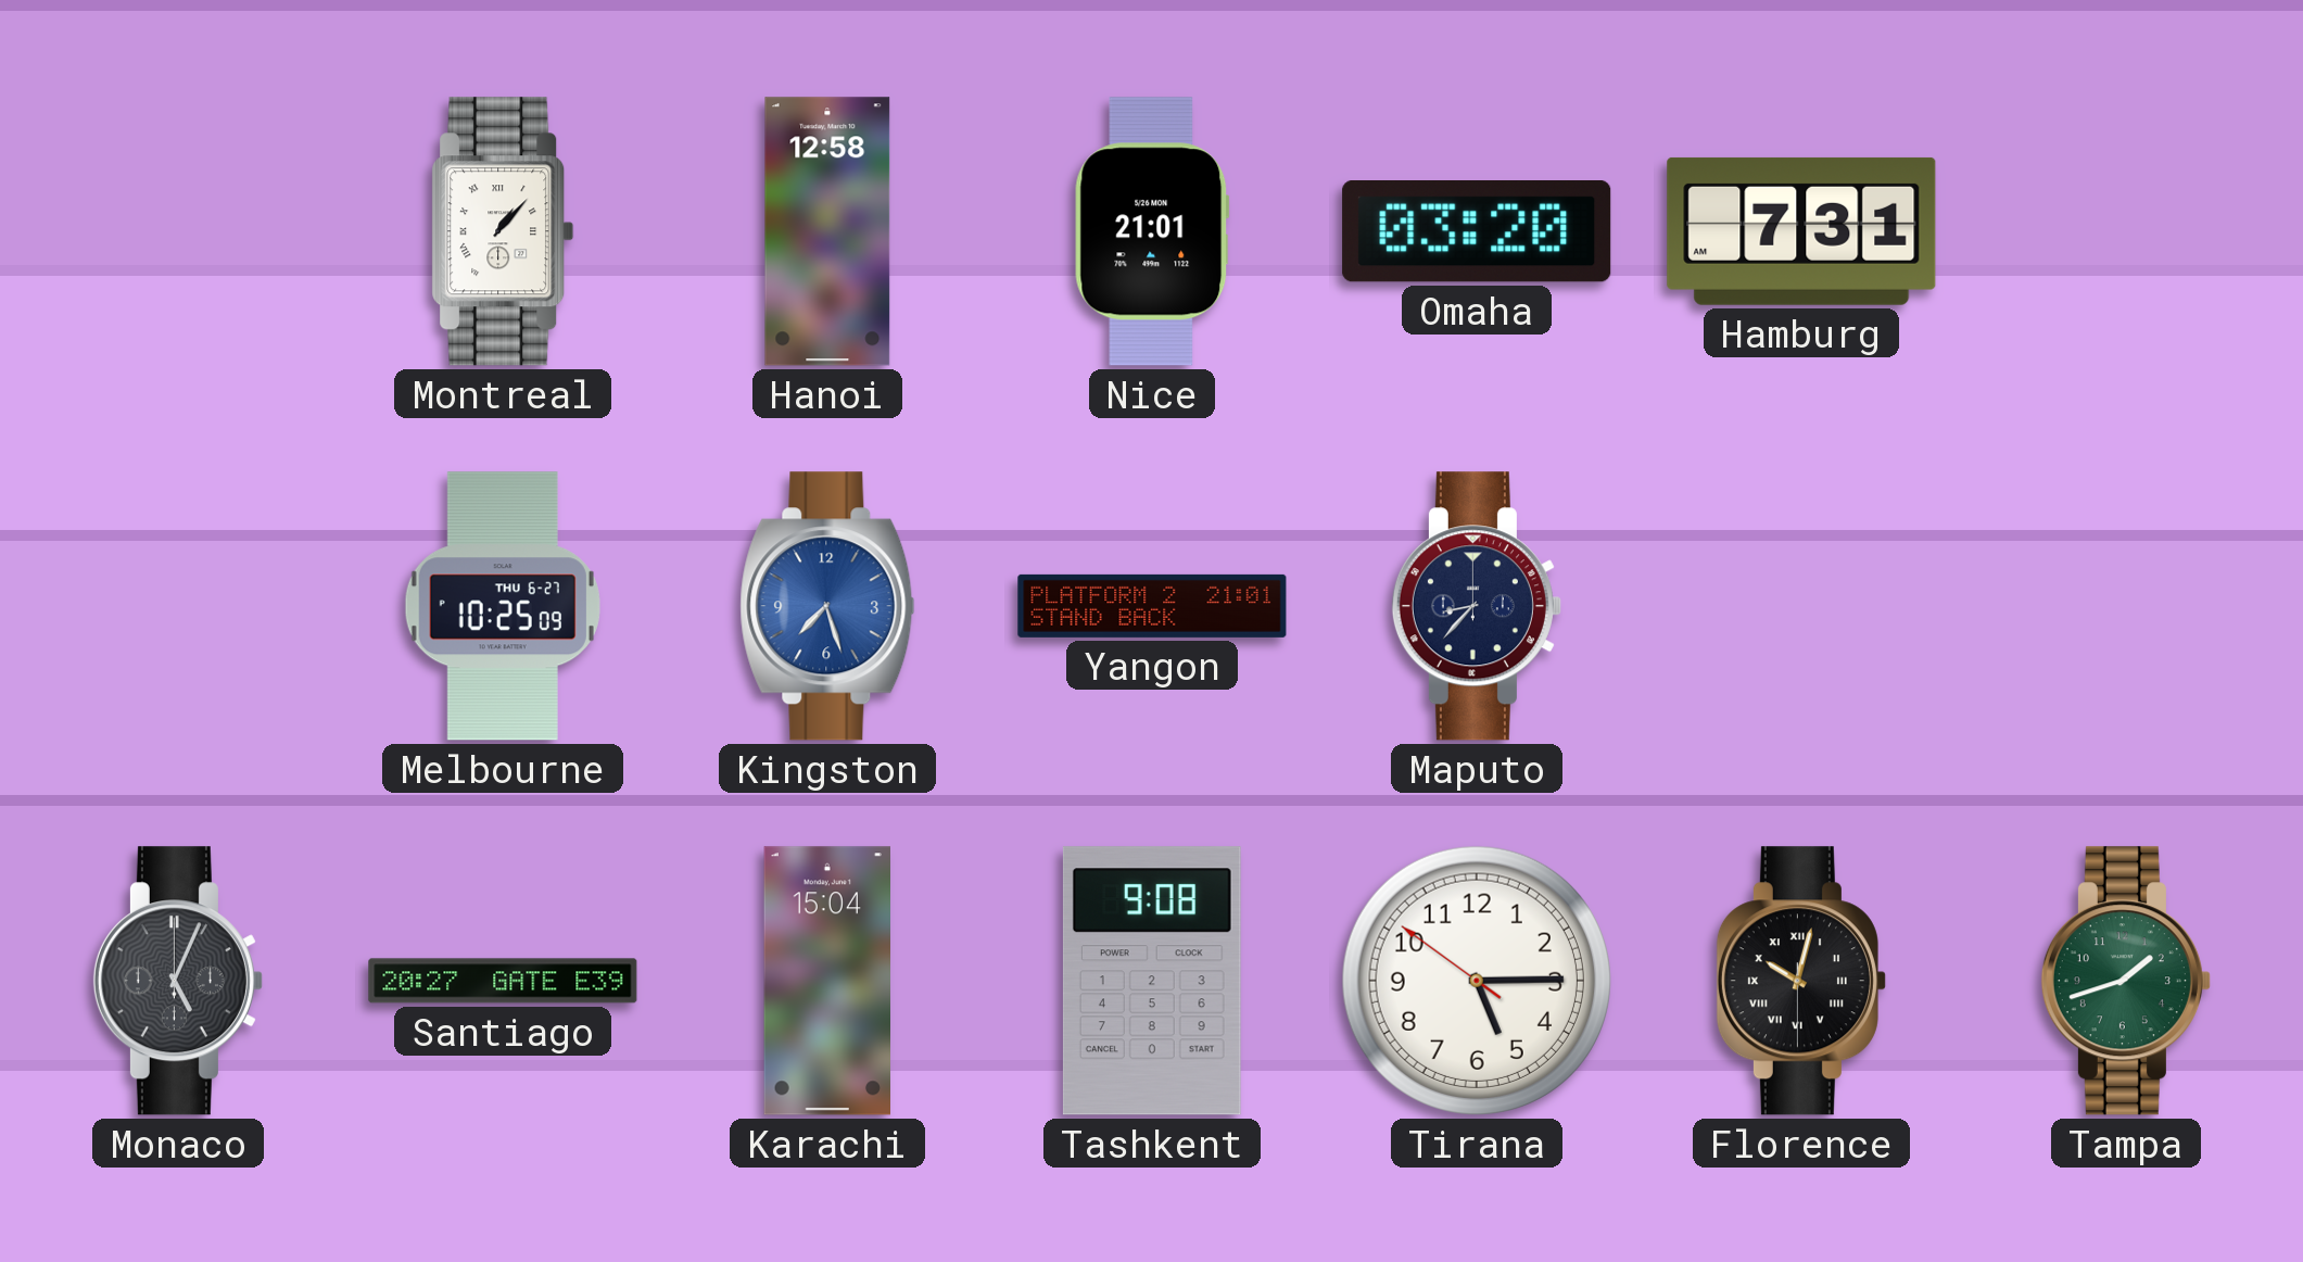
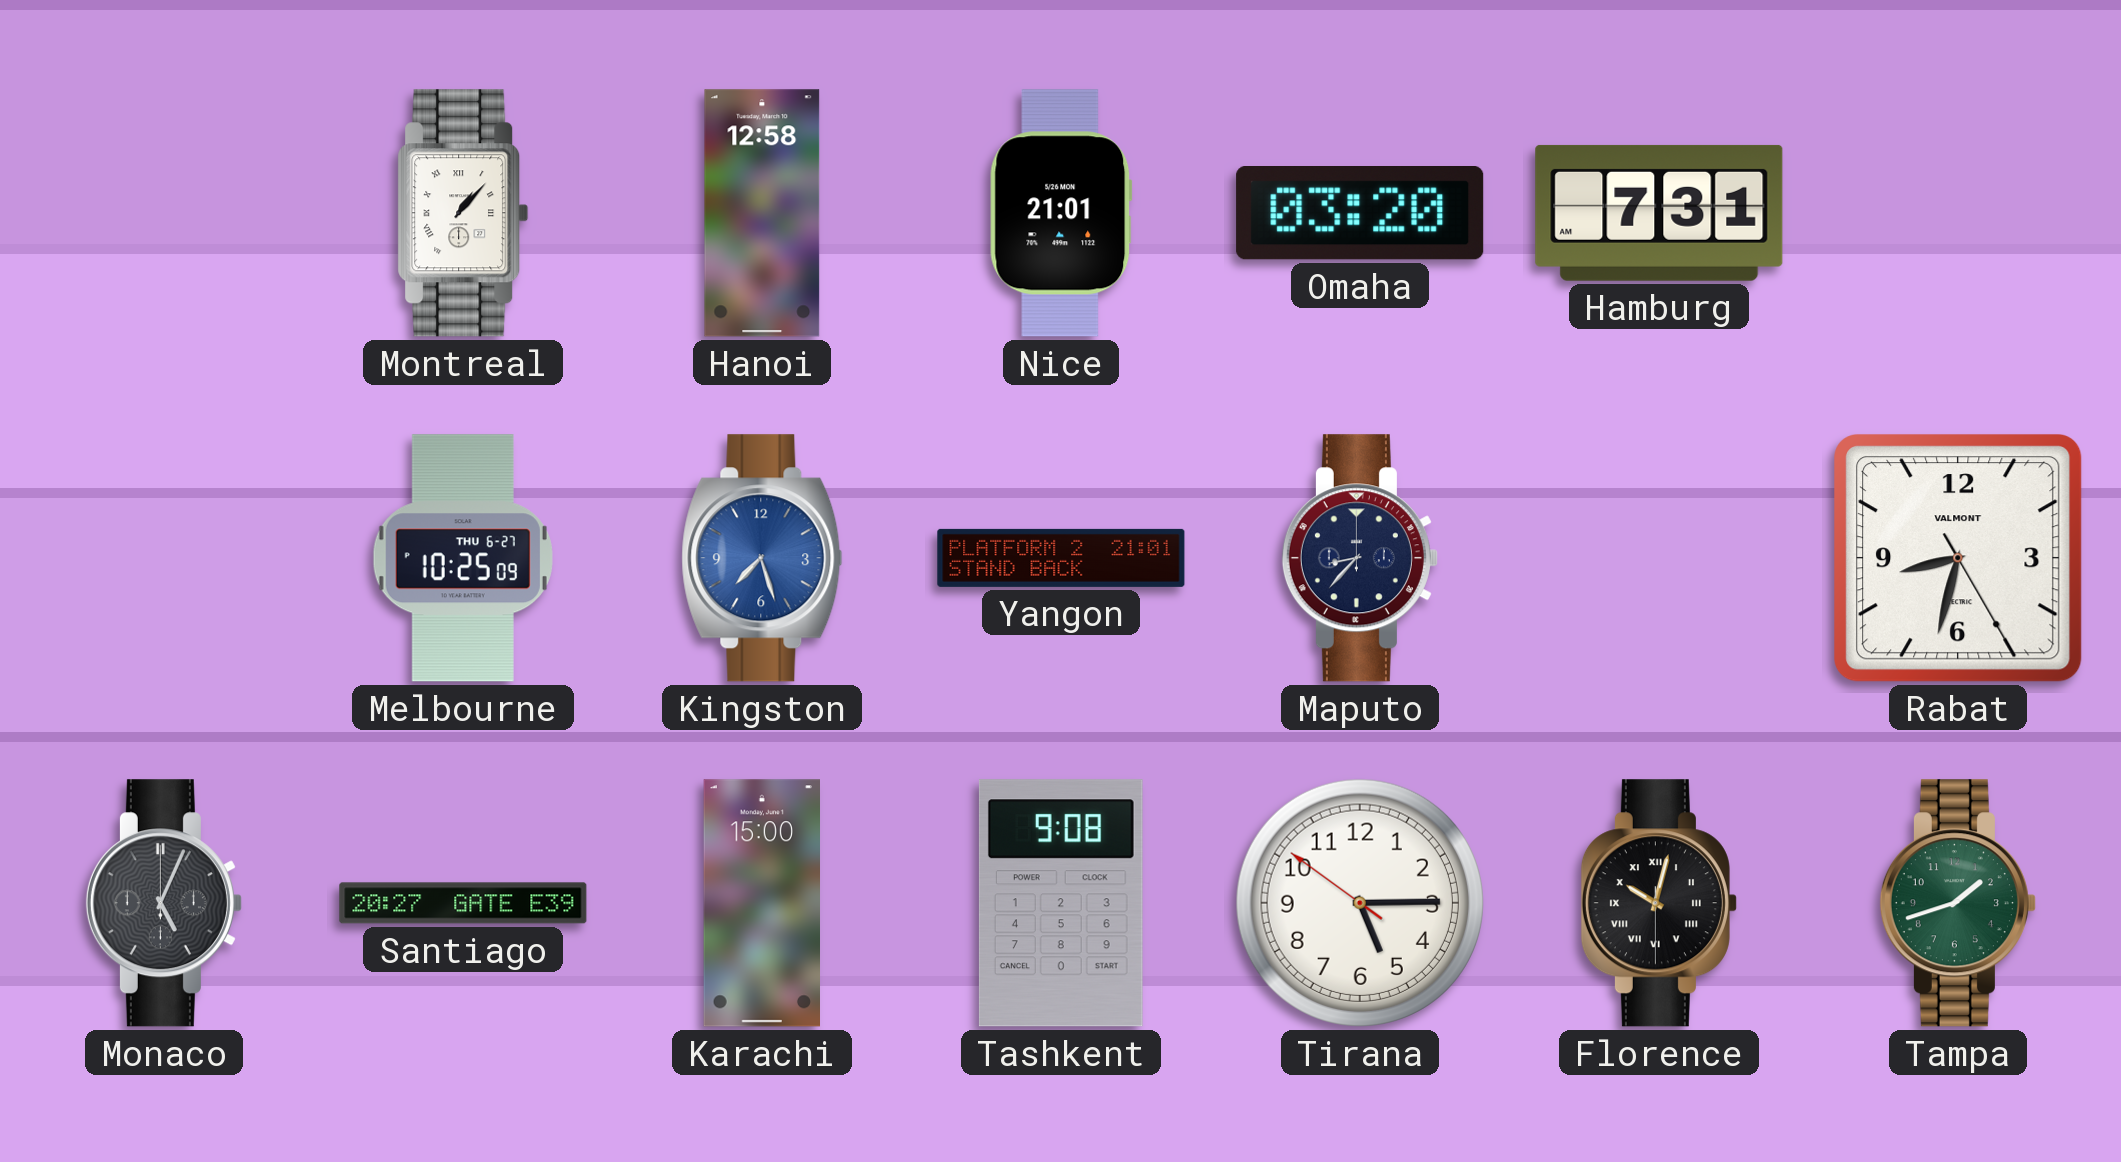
Rabat: none -> 8:32 (1959, 559)
Karachi: 15:04 -> 15:00 (761, 903)
